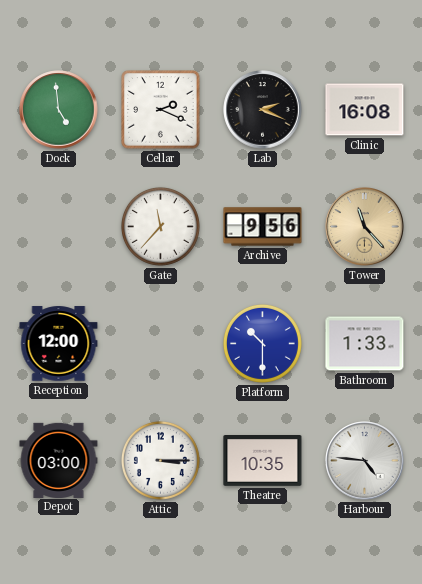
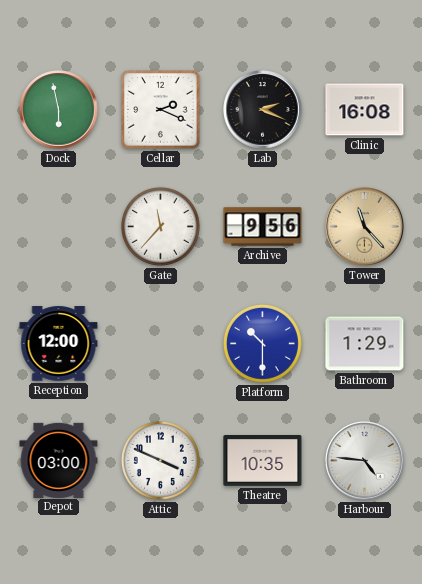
Dock: 4:59 -> 5:58 (59, 110)
Bathroom: 1:33 -> 1:29 (365, 344)
Attic: 3:15 -> 3:49 (160, 460)
